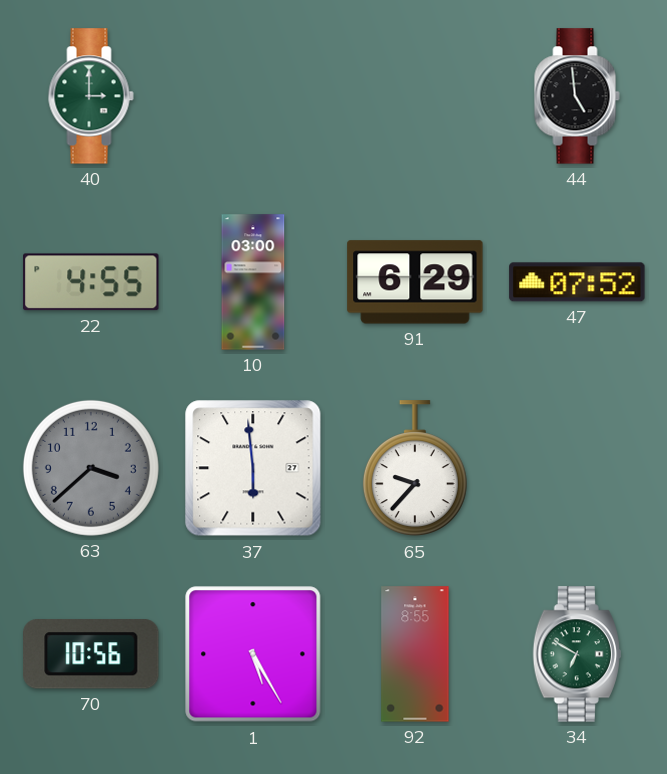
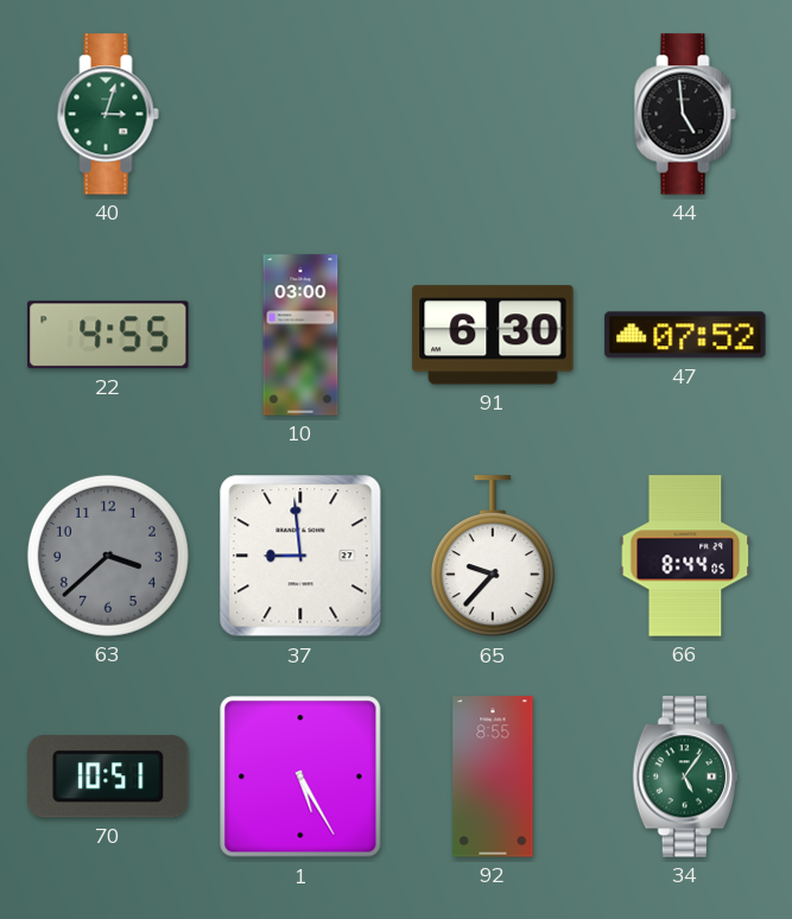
40: 3:00 -> 3:03 (108, 114)
91: 6:29 -> 6:30 (493, 335)
37: 5:59 -> 8:59 (300, 556)
66: none -> 8:44 (685, 556)
70: 10:56 -> 10:51 (108, 777)
34: 6:50 -> 5:06 (684, 777)
